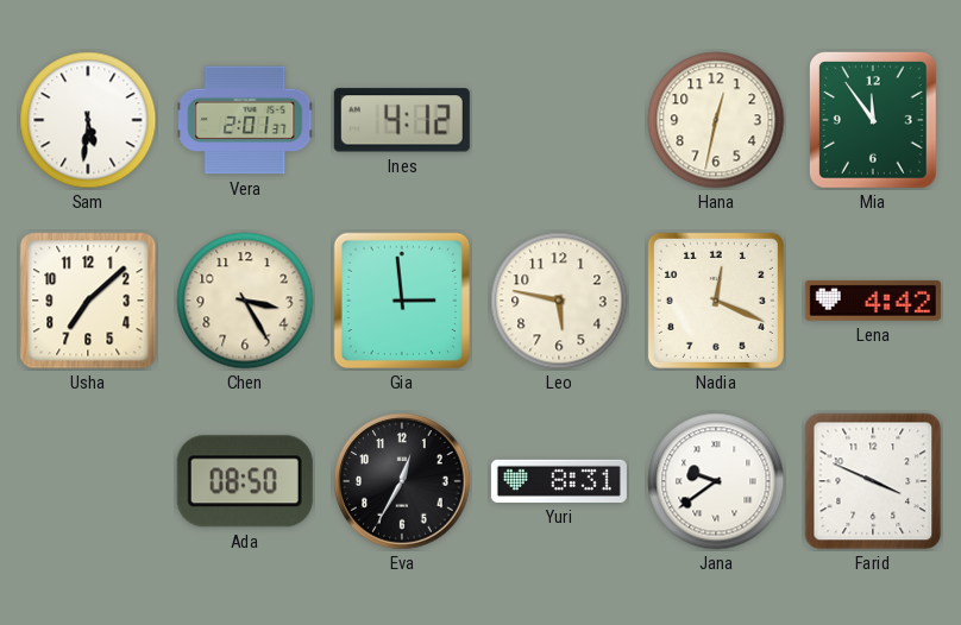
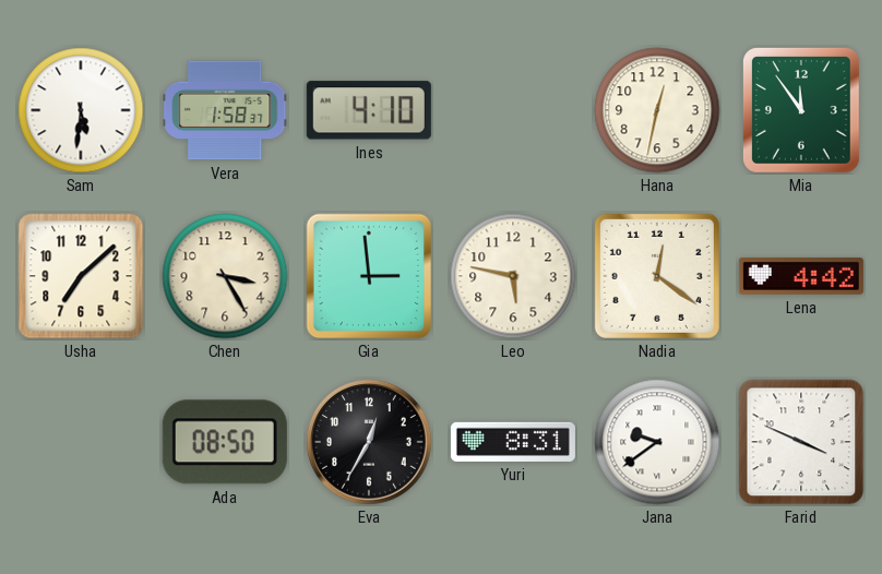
Vera: 2:01 -> 1:58 (225, 110)
Ines: 4:12 -> 4:10 (369, 110)
Nadia: 12:19 -> 12:21 (657, 276)
